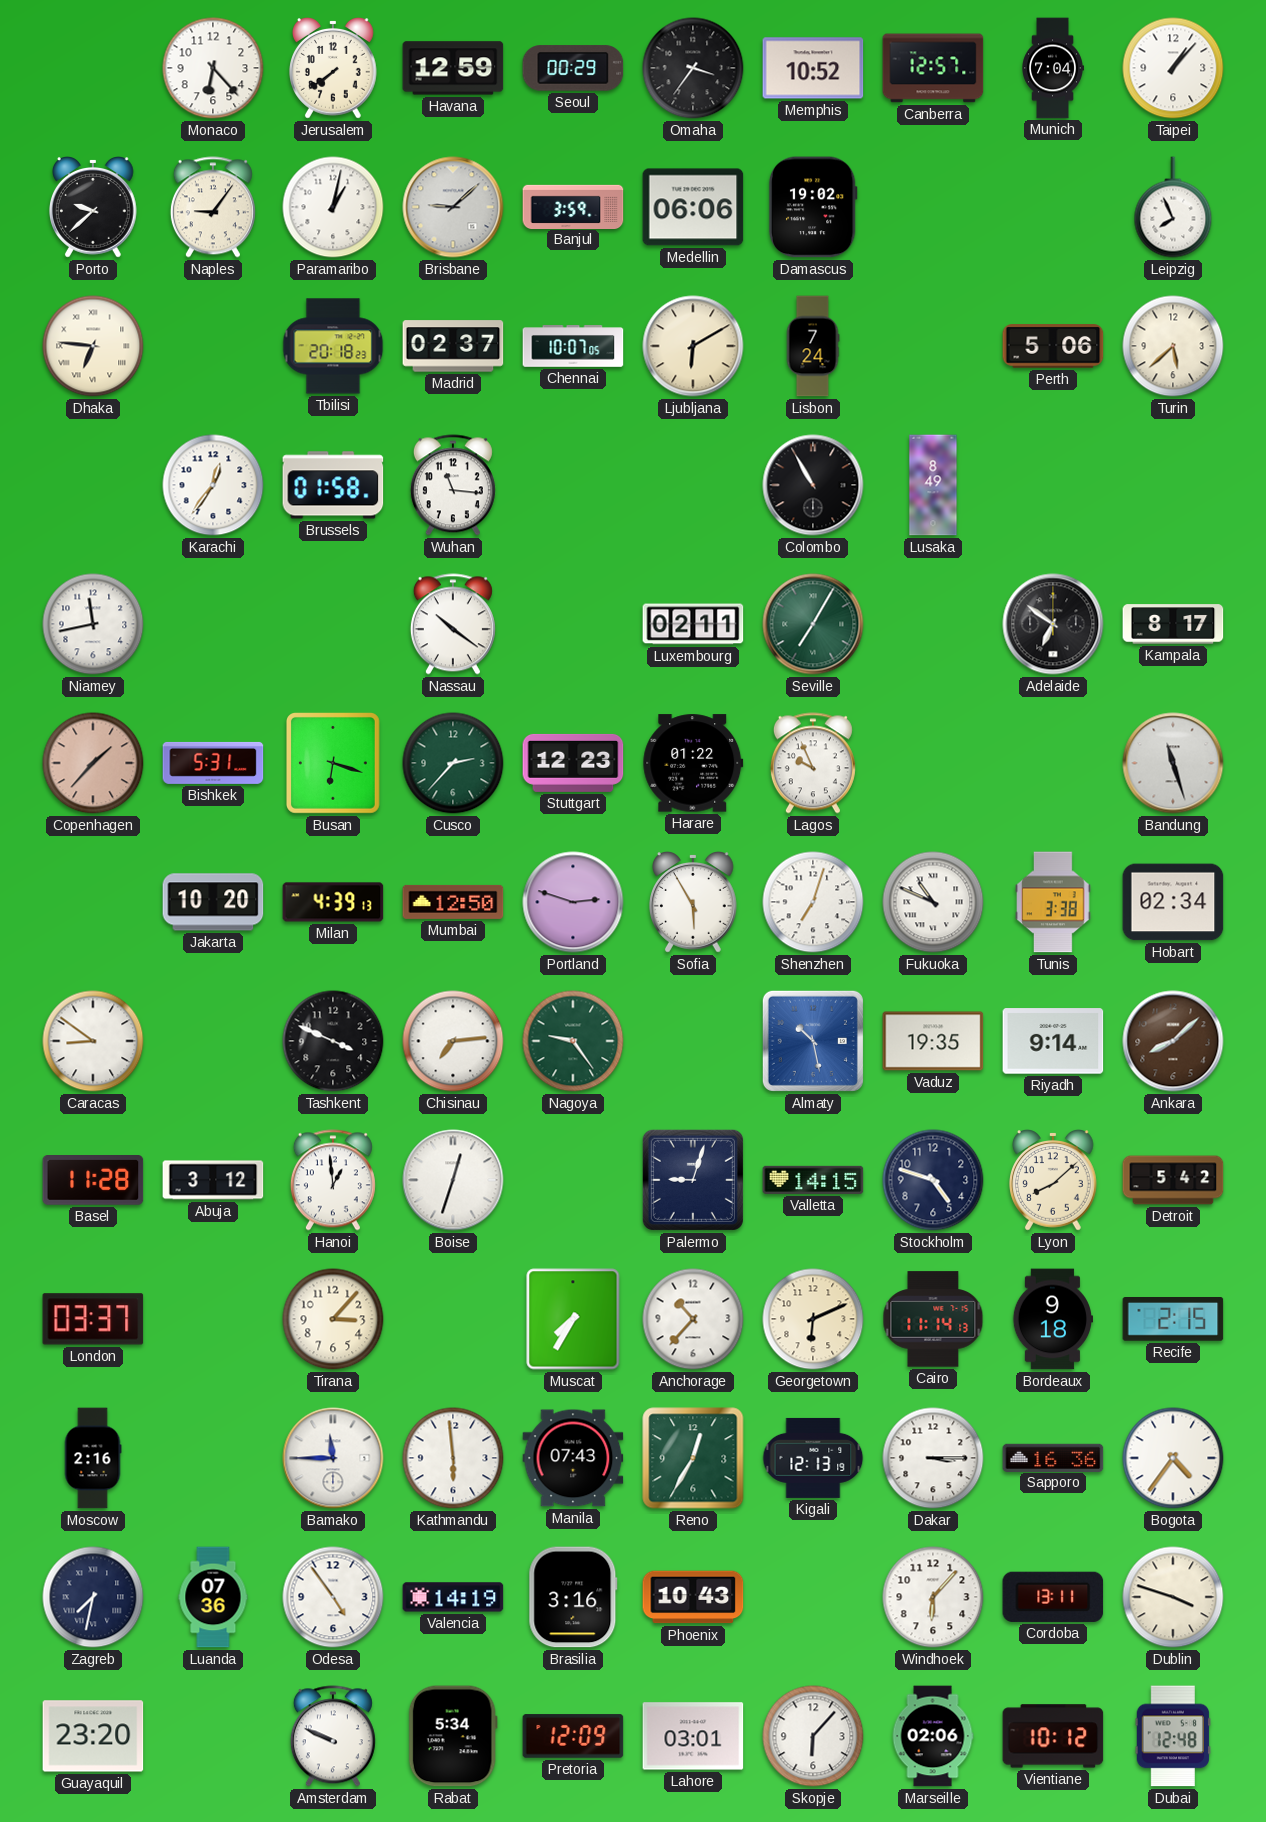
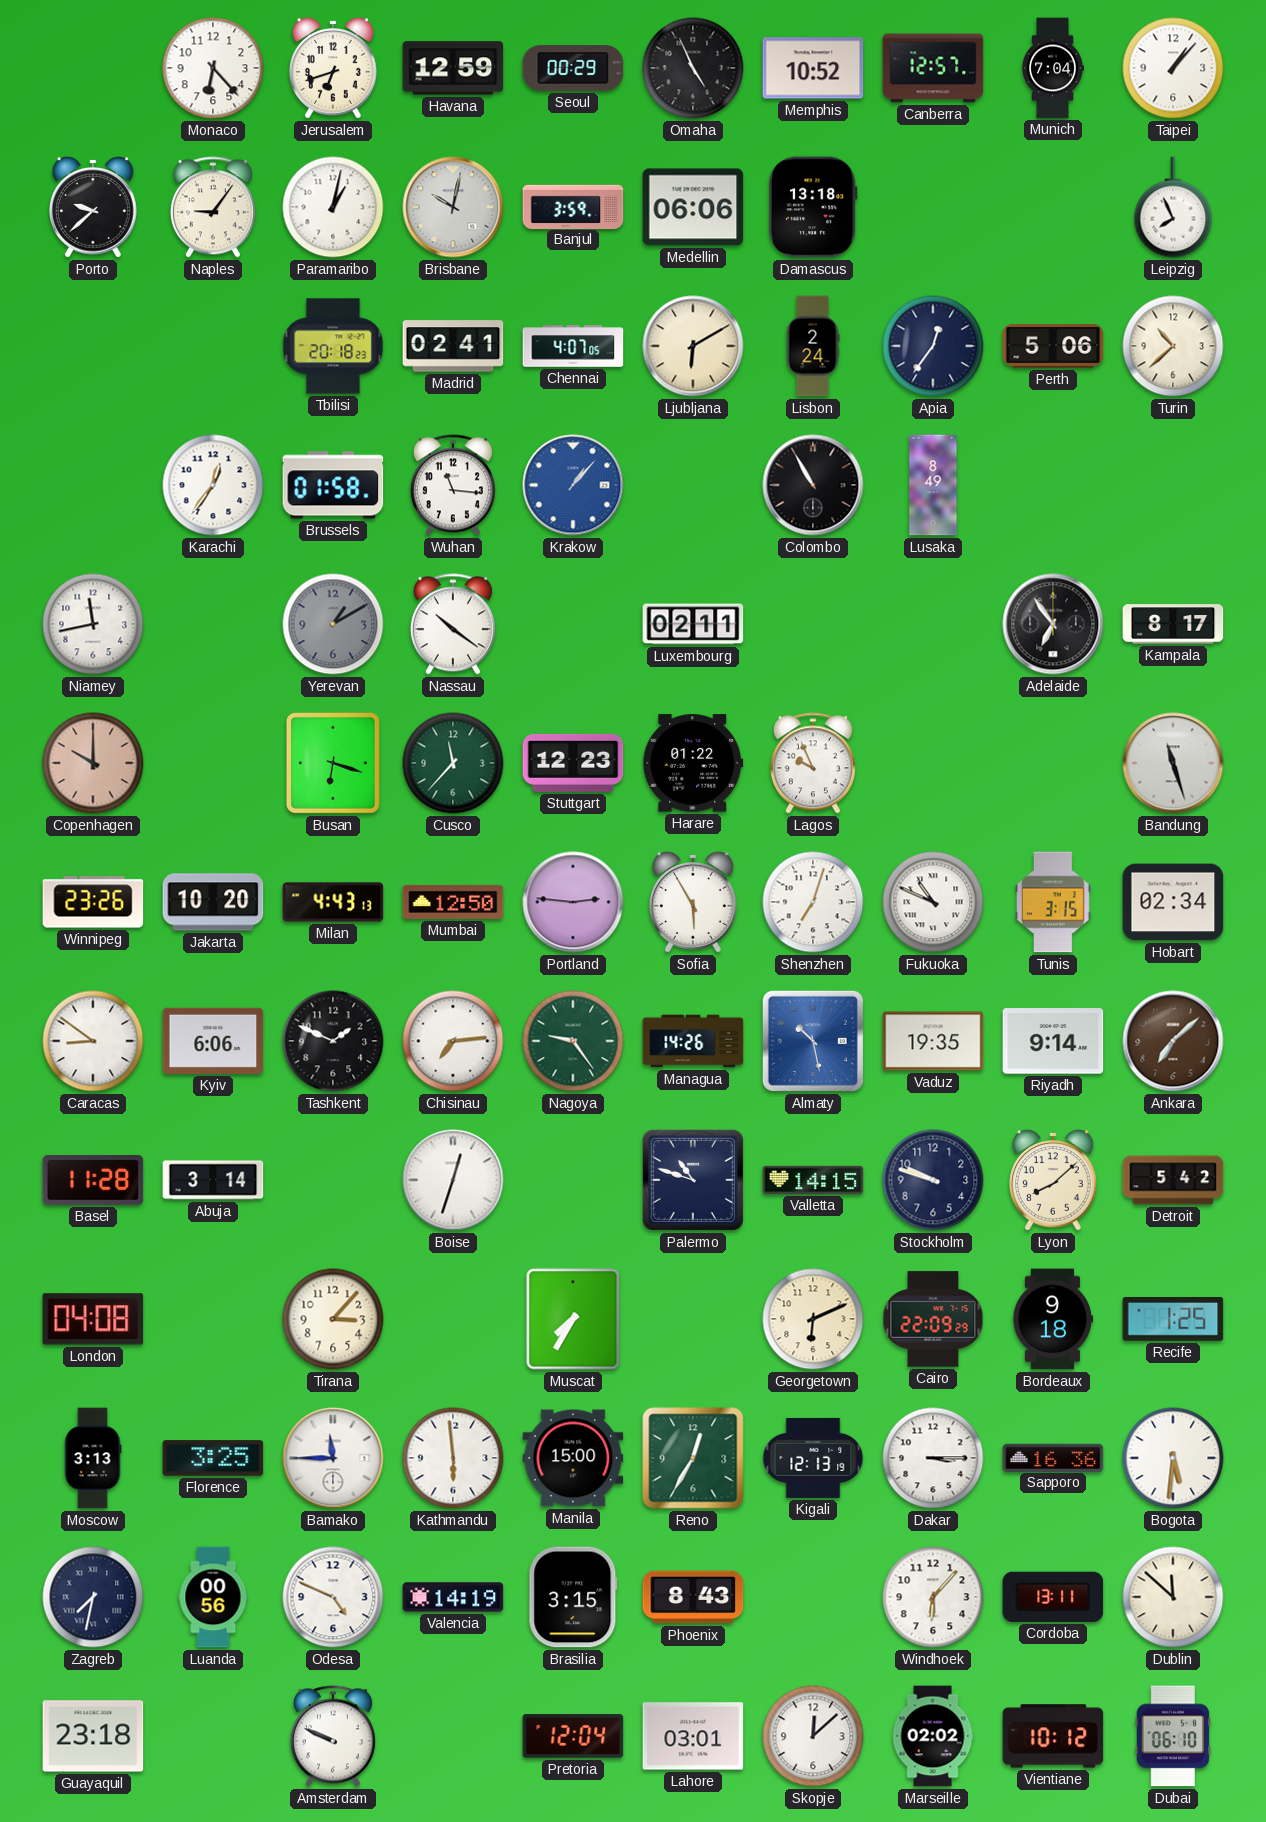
Jerusalem: 7:39 -> 6:42 (334, 68)
Omaha: 3:36 -> 4:56 (693, 68)
Brisbane: 9:08 -> 10:02 (453, 207)
Damascus: 19:02 -> 13:18 (813, 207)
Dhaka: 6:46 -> none (93, 346)
Madrid: 02:37 -> 02:41 (453, 346)
Chennai: 10:07 -> 4:07 (573, 346)
Lisbon: 7:24 -> 2:24 (813, 346)
Apia: none -> 12:36 (933, 346)
Turin: 5:38 -> 10:38 (1173, 346)
Krakow: none -> 1:07 (573, 485)
Yerevan: none -> 1:10 (333, 624)
Seville: 7:05 -> none (813, 624)
Adelaide: 6:51 -> 6:54 (1053, 624)
Copenhagen: 1:37 -> 10:00 (93, 763)
Bishkek: 5:31 -> none (213, 763)
Cusco: 2:37 -> 11:37 (453, 763)
Winnipeg: none -> 23:26 (93, 902)
Milan: 4:39 -> 4:43 (333, 902)
Portland: 2:48 -> 2:46 (573, 902)
Tunis: 3:38 -> 3:15 (1053, 902)
Kyiv: none -> 6:06 (213, 1041)
Tashkent: 3:49 -> 1:49 (333, 1041)
Managua: none -> 14:26 (693, 1041)
Ankara: 8:08 -> 7:08 (1173, 1041)
Abuja: 3:12 -> 3:14 (213, 1180)
Hanoi: 12:59 -> none (333, 1180)
Palermo: 9:03 -> 10:48 (693, 1180)
Stockholm: 4:48 -> 9:48 (933, 1180)
London: 03:37 -> 04:08 (93, 1319)
Anchorage: 10:37 -> none (693, 1319)
Cairo: 11:14 -> 22:09 (933, 1319)
Recife: 2:15 -> 1:25 (1173, 1319)
Moscow: 2:16 -> 3:13 (93, 1458)
Florence: none -> 3:25 (213, 1458)
Manila: 07:43 -> 15:00 (573, 1458)
Bogota: 4:36 -> 5:31 (1173, 1458)
Luanda: 07:36 -> 00:56 (213, 1597)
Odesa: 4:54 -> 4:49 (333, 1597)
Brasilia: 3:16 -> 3:15 (573, 1597)
Phoenix: 10:43 -> 8:43 (693, 1597)
Dublin: 3:48 -> 11:52 (1173, 1597)
Guayaquil: 23:20 -> 23:18 (93, 1736)
Rabat: 5:34 -> none (453, 1736)
Pretoria: 12:09 -> 12:04 (573, 1736)
Skopje: 6:07 -> 12:08 (813, 1736)
Marseille: 02:06 -> 02:02 (933, 1736)
Dubai: 12:48 -> 06:10 (1172, 1736)
